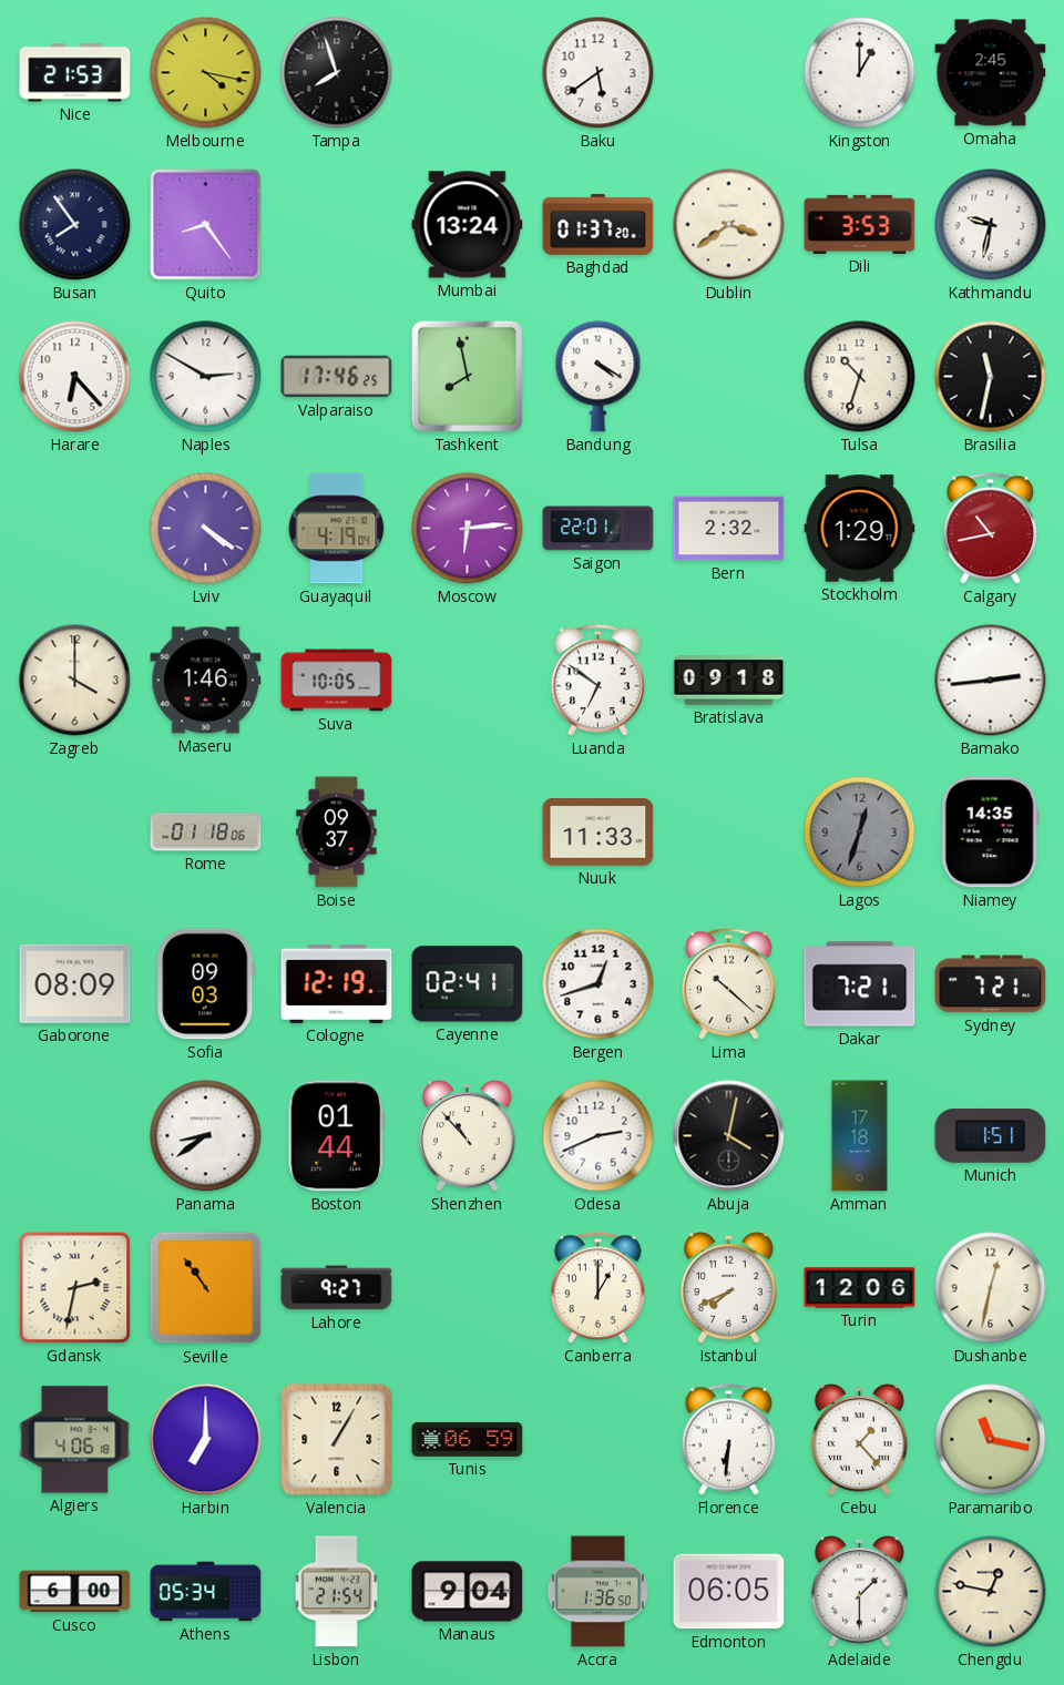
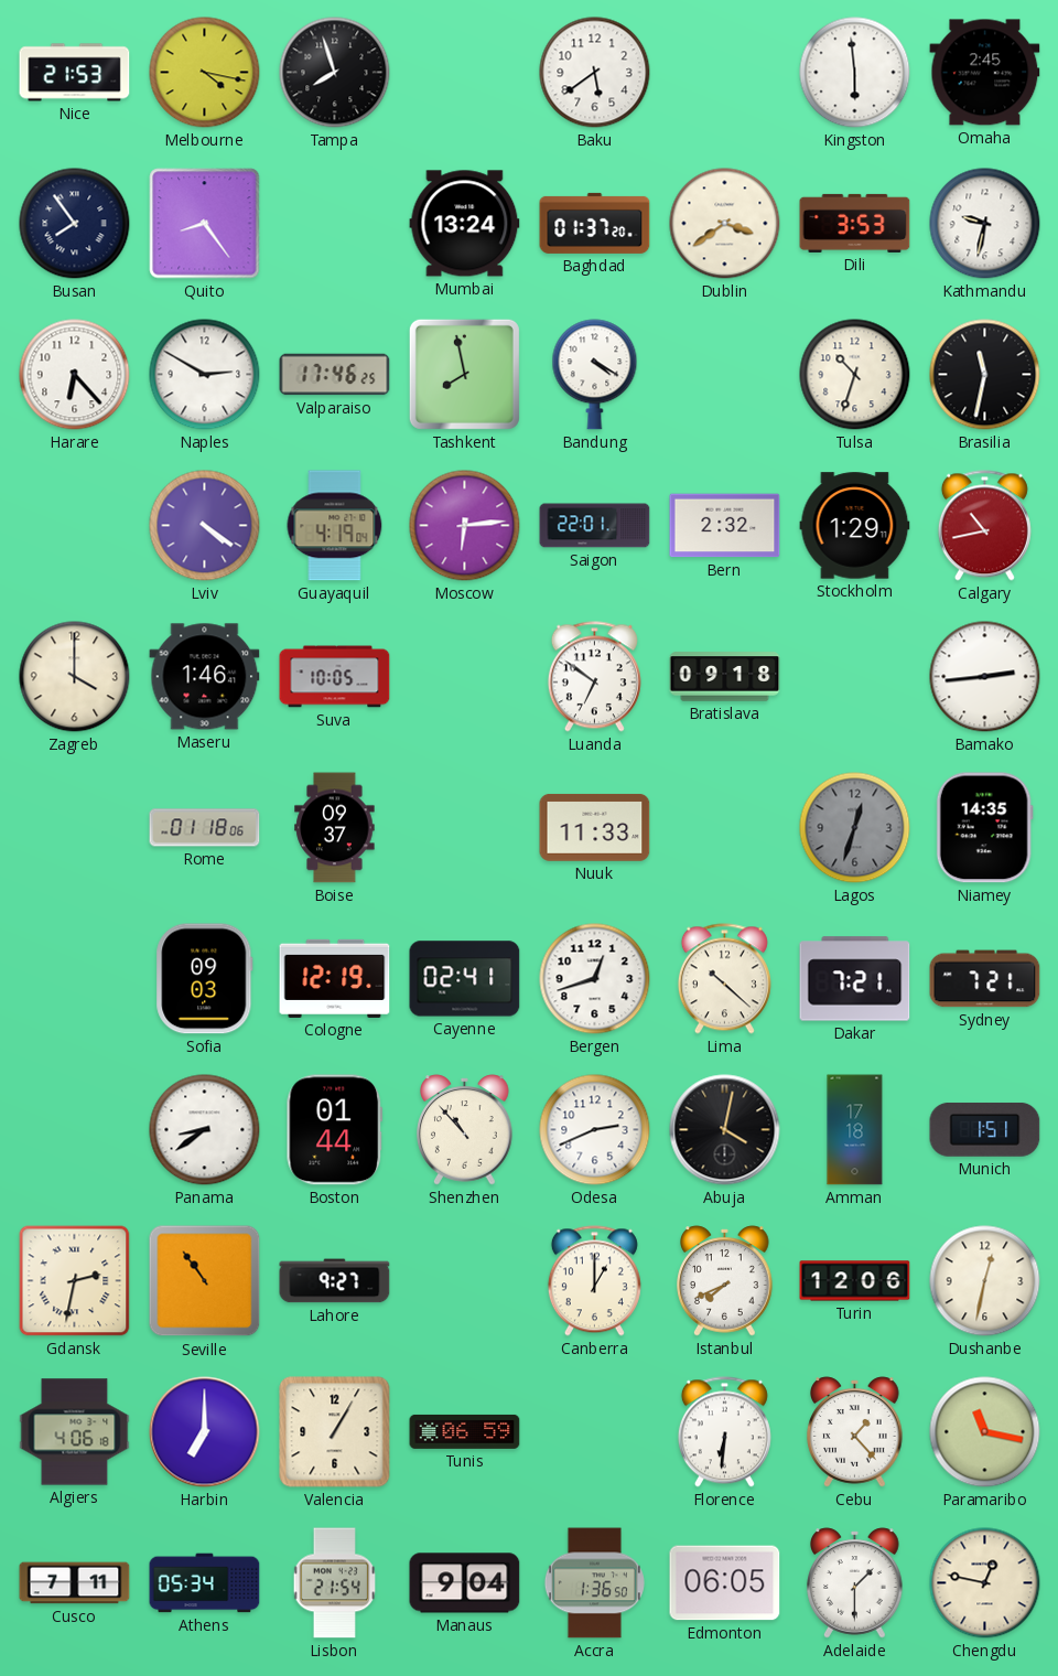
Kingston: 1:00 -> 5:59 (855, 73)
Gaborone: 08:09 -> none (75, 983)
Cusco: 6:00 -> 7:11 (75, 1583)
